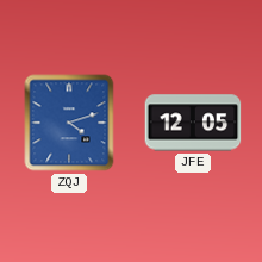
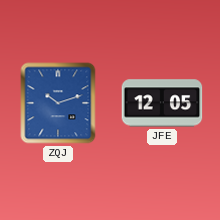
ZQJ: 4:12 -> 10:12 (58, 103)
